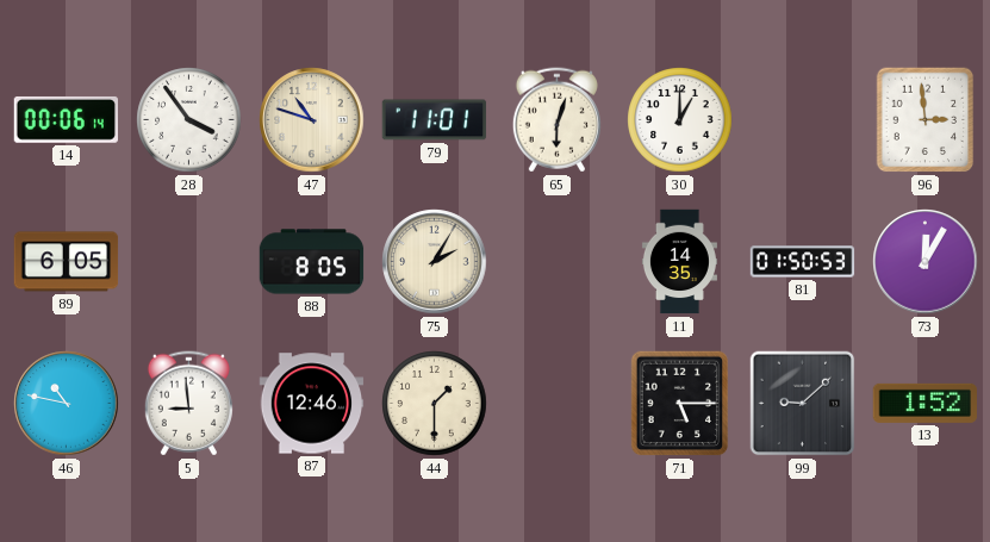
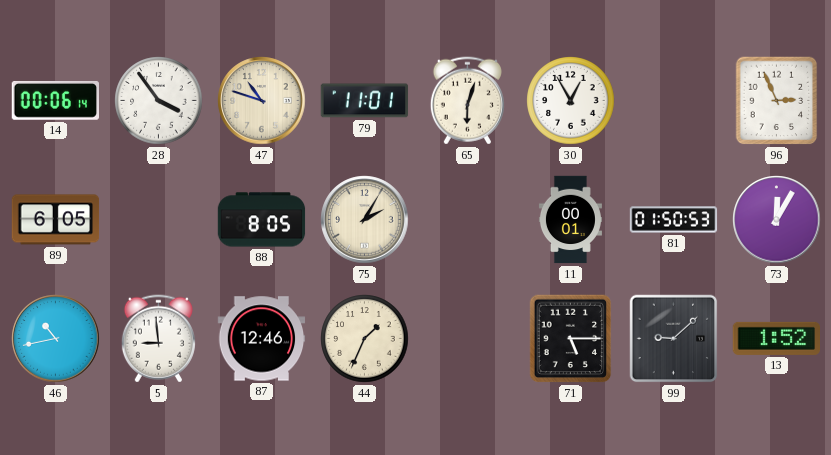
30: 1:00 -> 12:55 (571, 101)
96: 2:59 -> 2:56 (777, 101)
11: 14:35 -> 00:01 (570, 220)
46: 10:47 -> 10:43 (56, 339)
44: 1:30 -> 1:34 (365, 339)
